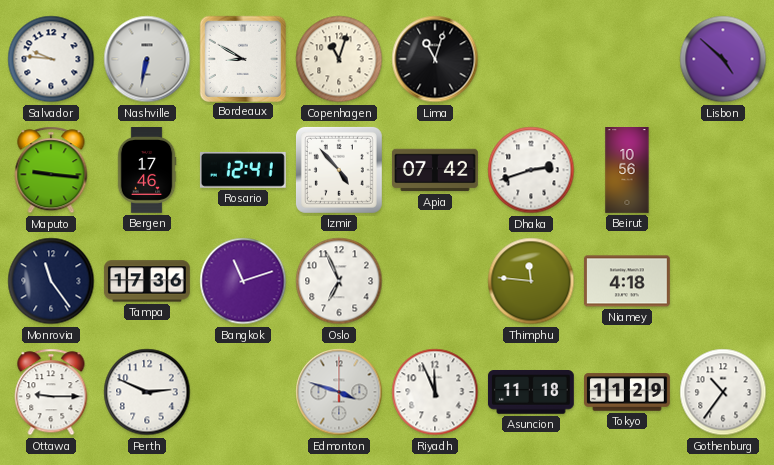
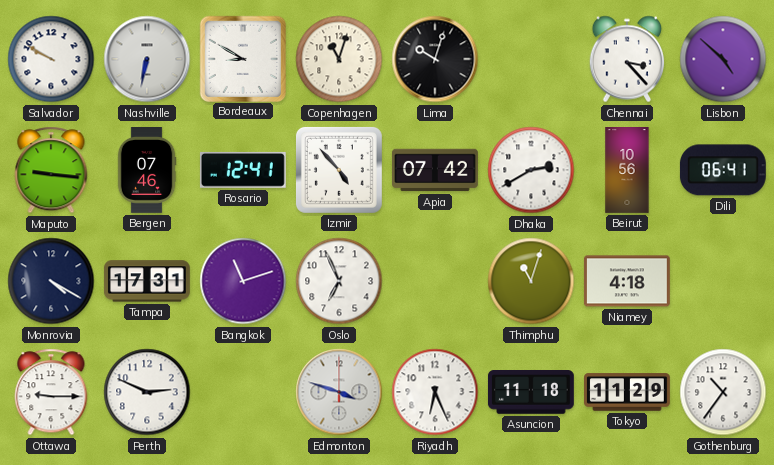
Salvador: 9:46 -> 9:50 (51, 59)
Lima: 11:03 -> 10:03 (435, 59)
Chennai: none -> 3:23 (627, 59)
Bergen: 17:46 -> 07:46 (147, 171)
Dhaka: 2:42 -> 2:40 (531, 170)
Dili: none -> 06:41 (723, 170)
Monrovia: 11:24 -> 4:20 (51, 281)
Tampa: 17:36 -> 17:31 (147, 281)
Thimphu: 11:46 -> 11:03 (531, 281)
Riyadh: 11:56 -> 6:26 (435, 392)
